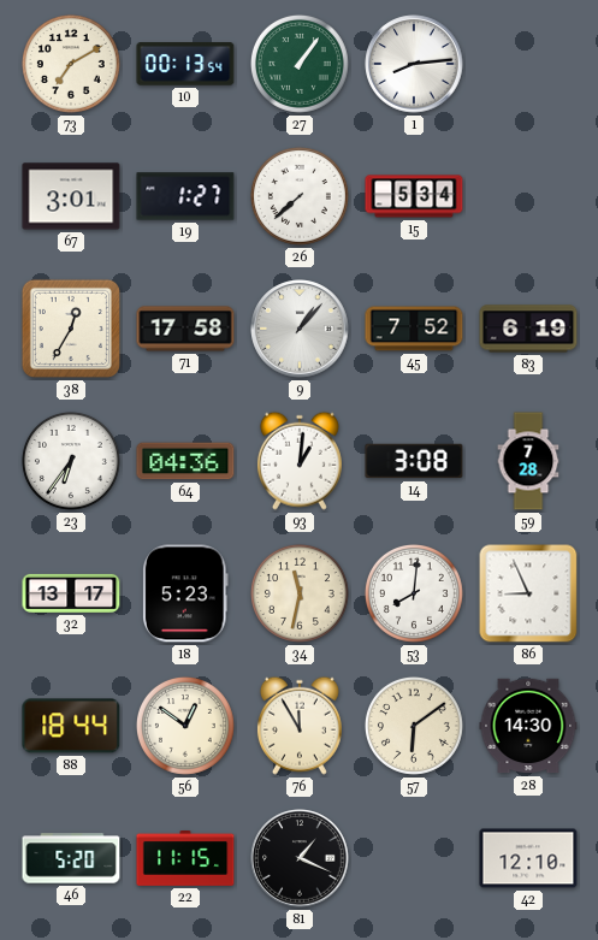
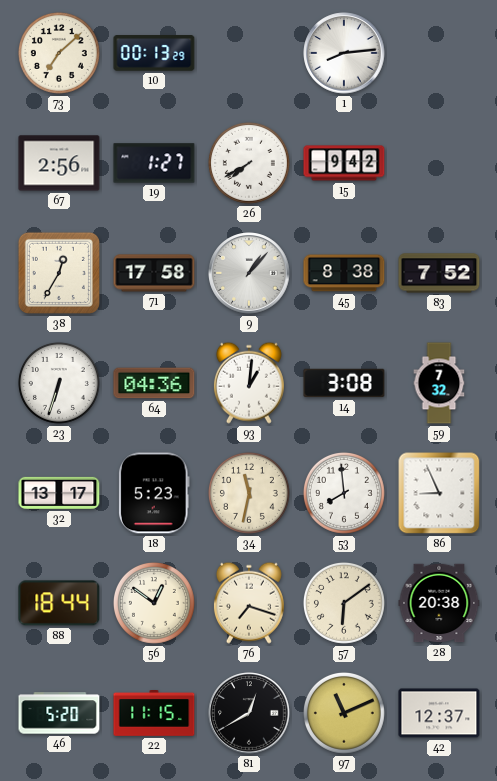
73: 7:10 -> 7:08 (59, 53)
10: 00:13:54 -> 00:13:29 (154, 53)
27: 1:06 -> none (300, 64)
67: 3:01 -> 2:56 (59, 163)
26: 7:38 -> 7:40 (249, 163)
15: 5:34 -> 9:42 (344, 163)
45: 7:52 -> 8:38 (344, 273)
83: 6:19 -> 7:52 (439, 273)
23: 6:36 -> 6:33 (59, 383)
59: 7:28 -> 7:32 (439, 383)
53: 8:01 -> 7:59 (344, 493)
76: 11:55 -> 7:18 (249, 603)
28: 14:30 -> 20:38 (439, 603)
81: 1:19 -> 12:40 (249, 713)
97: none -> 11:11 (344, 713)
42: 12:10 -> 12:37 (439, 713)
